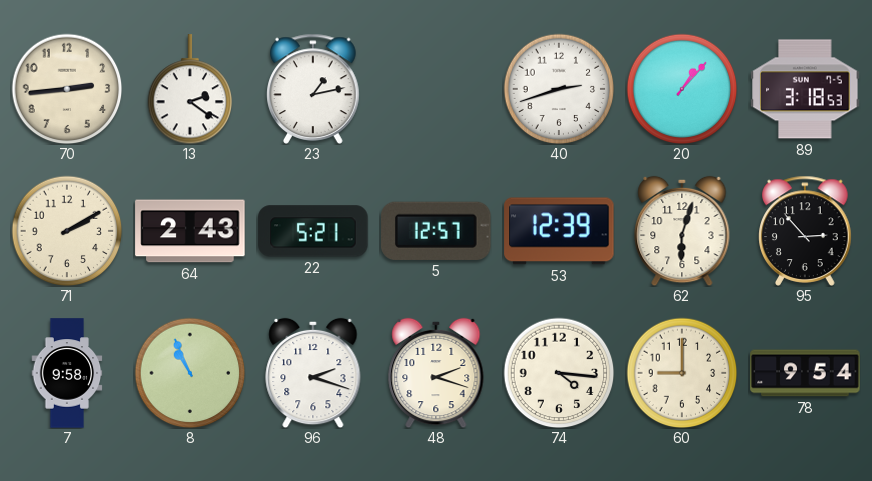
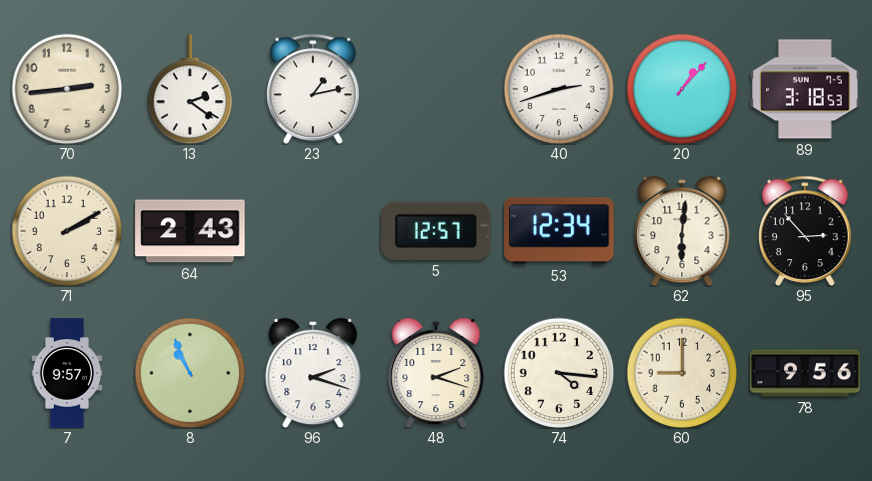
22: 5:21 -> none (313, 231)
53: 12:39 -> 12:34 (559, 231)
62: 6:03 -> 6:01 (682, 231)
7: 9:58 -> 9:57 (67, 373)
78: 9:54 -> 9:56 (805, 373)
